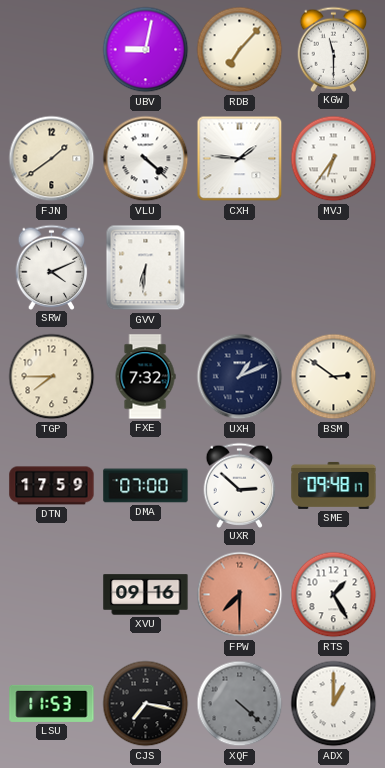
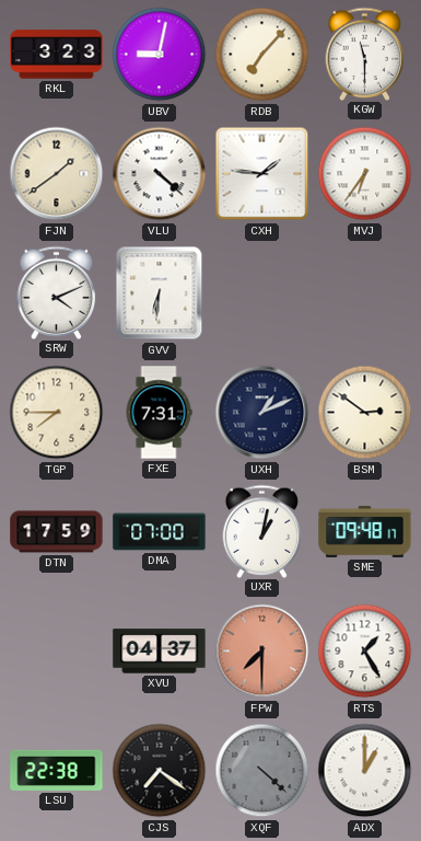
RKL: none -> 3:23 (57, 55)
FXE: 7:32 -> 7:31 (159, 413)
UXR: 2:52 -> 1:02 (262, 531)
XVU: 09:16 -> 04:37 (160, 652)
LSU: 11:53 -> 22:38 (57, 770)
CJS: 7:17 -> 7:21 (160, 771)
